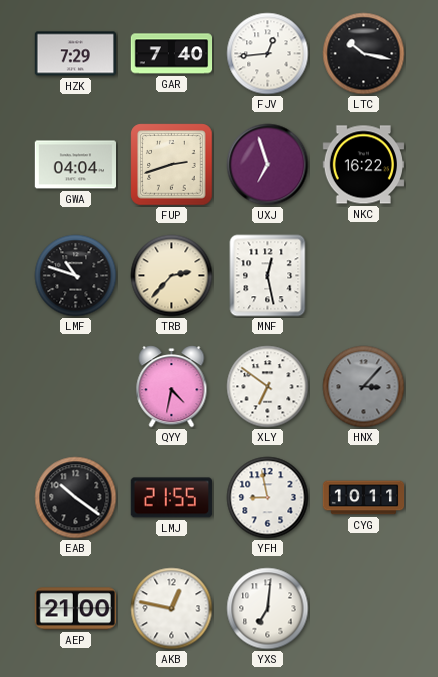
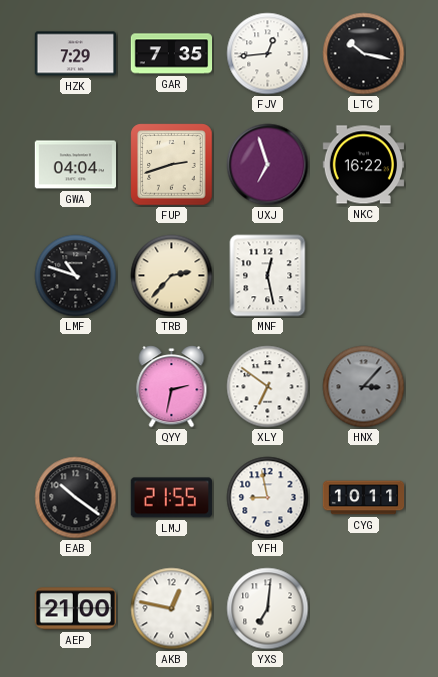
GAR: 7:40 -> 7:35 (172, 54)
QYY: 4:32 -> 2:32 (172, 387)
